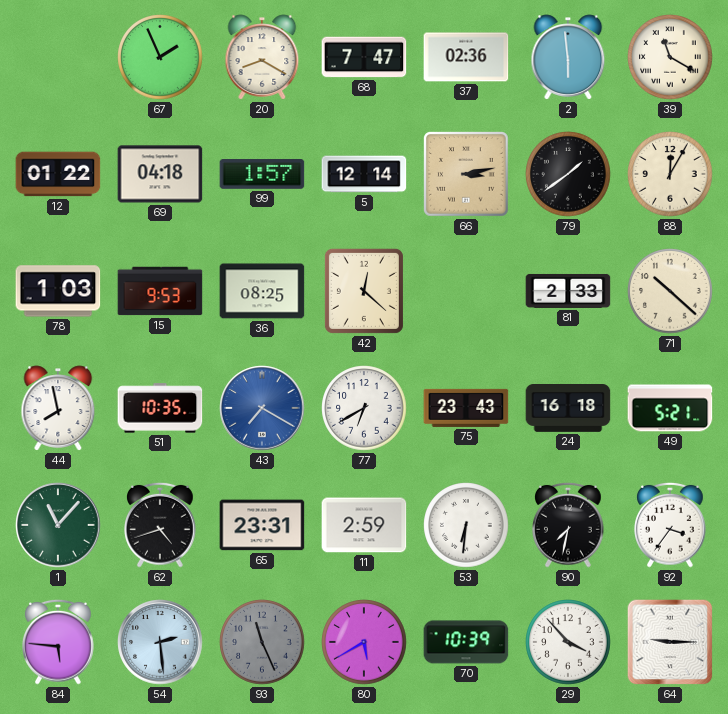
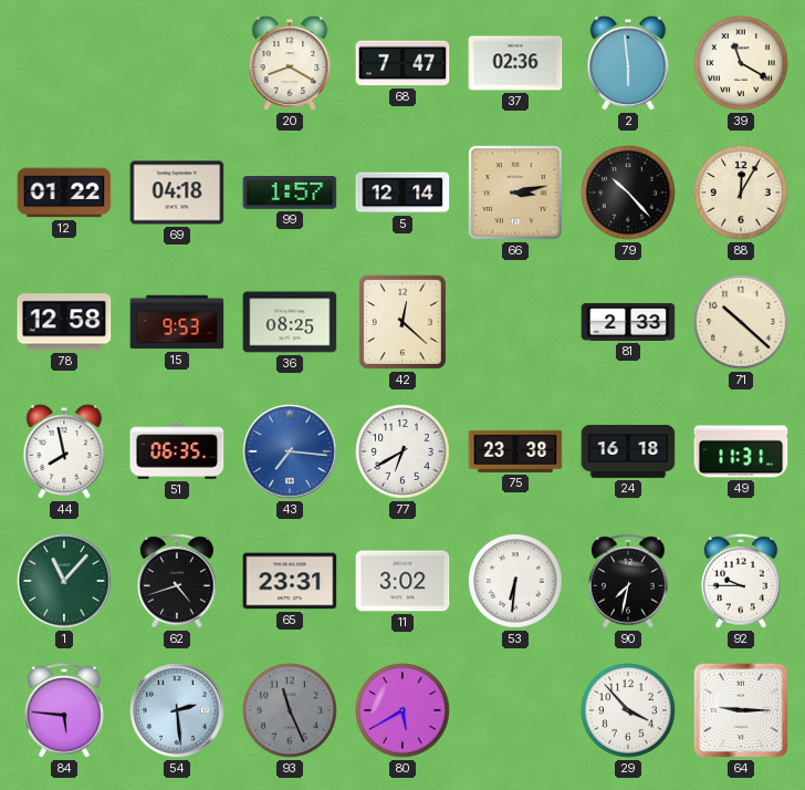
67: 1:56 -> none (160, 57)
79: 1:39 -> 10:23 (628, 193)
78: 1:03 -> 12:58 (64, 322)
51: 10:35 -> 06:35 (177, 451)
43: 7:20 -> 7:16 (290, 451)
75: 23:43 -> 23:38 (515, 451)
49: 5:21 -> 11:31 (741, 451)
11: 2:59 -> 3:02 (402, 581)
92: 3:36 -> 9:45 (741, 581)
70: 10:39 -> none (466, 642)
